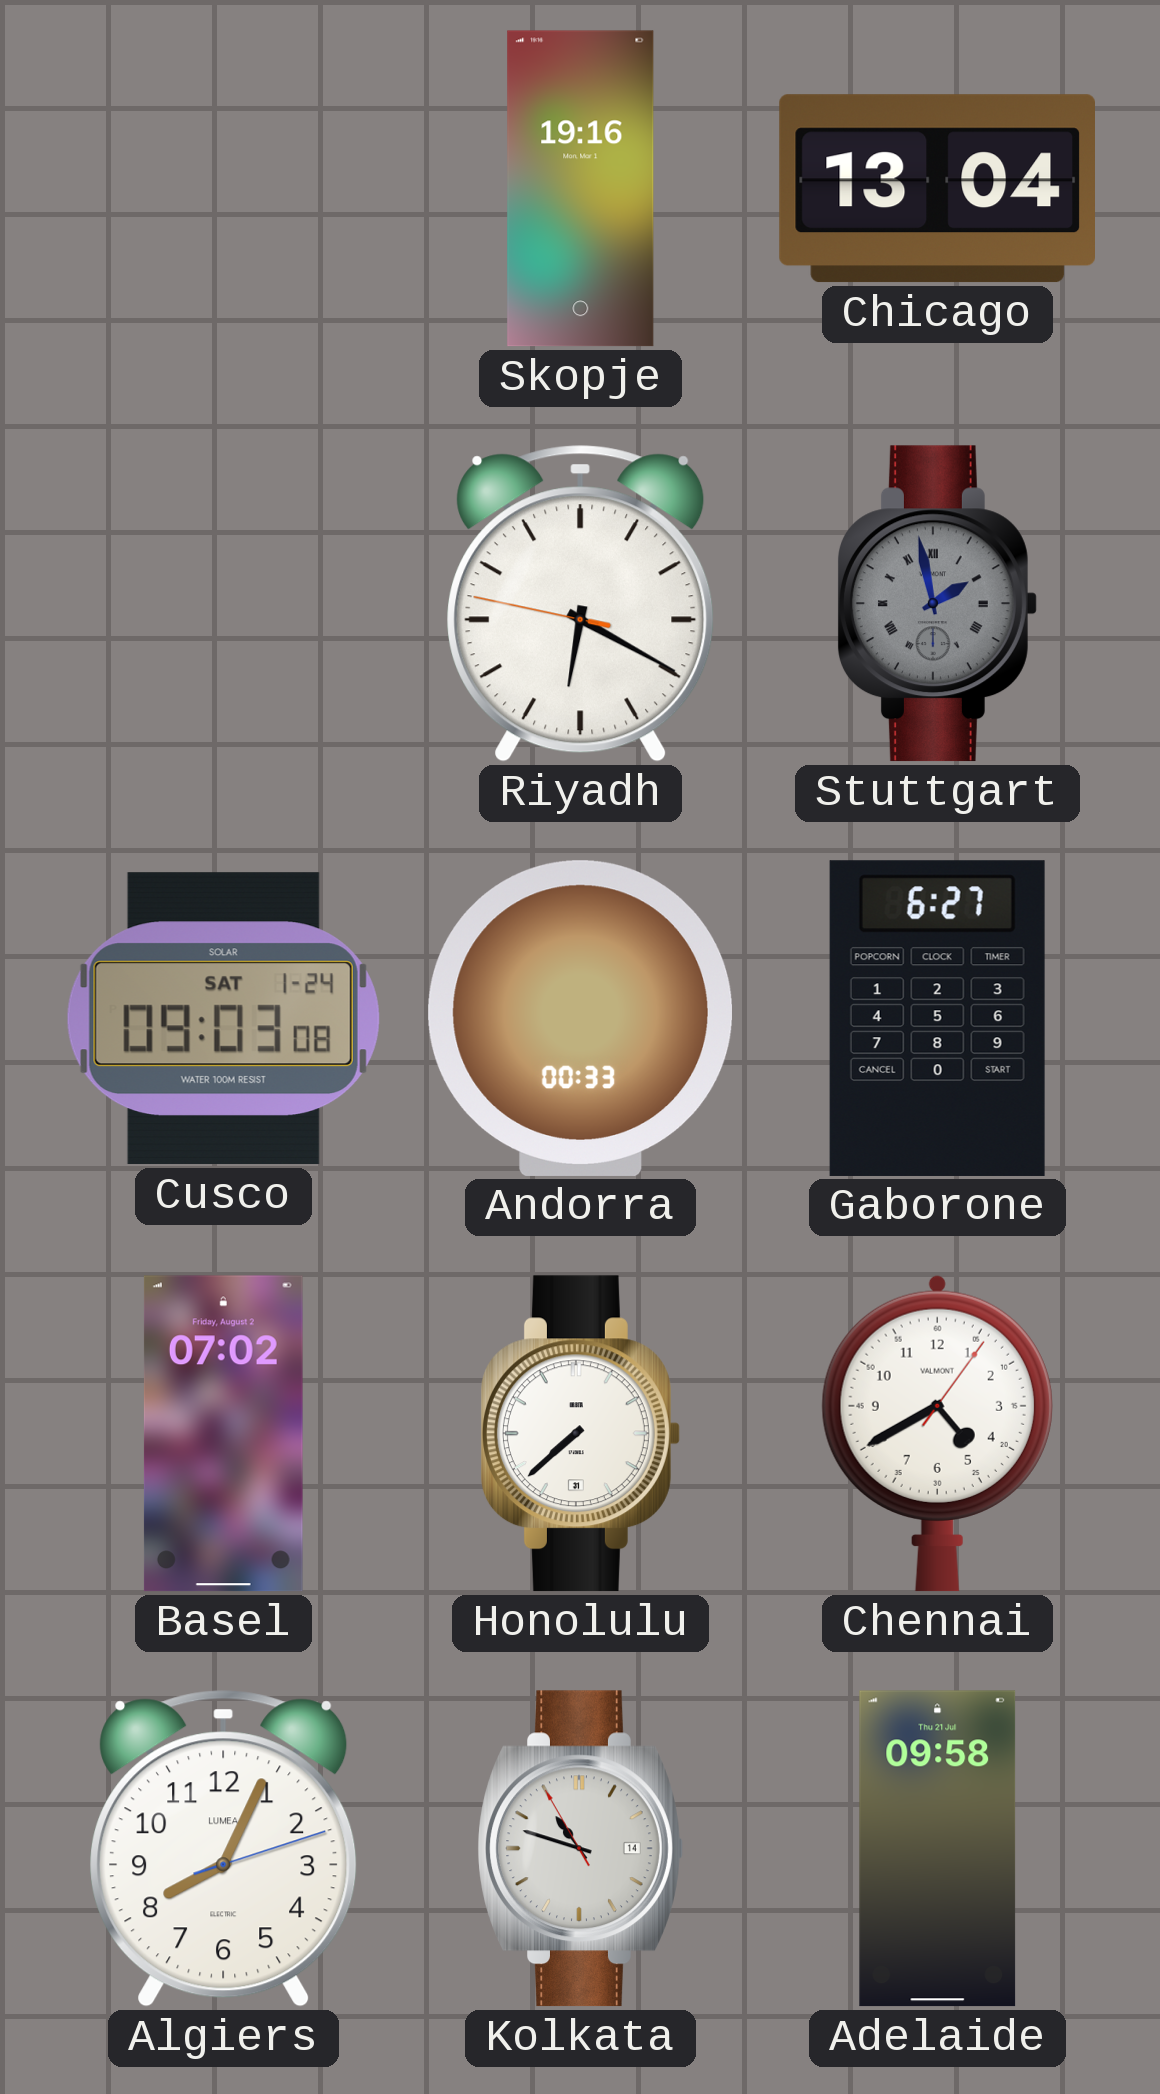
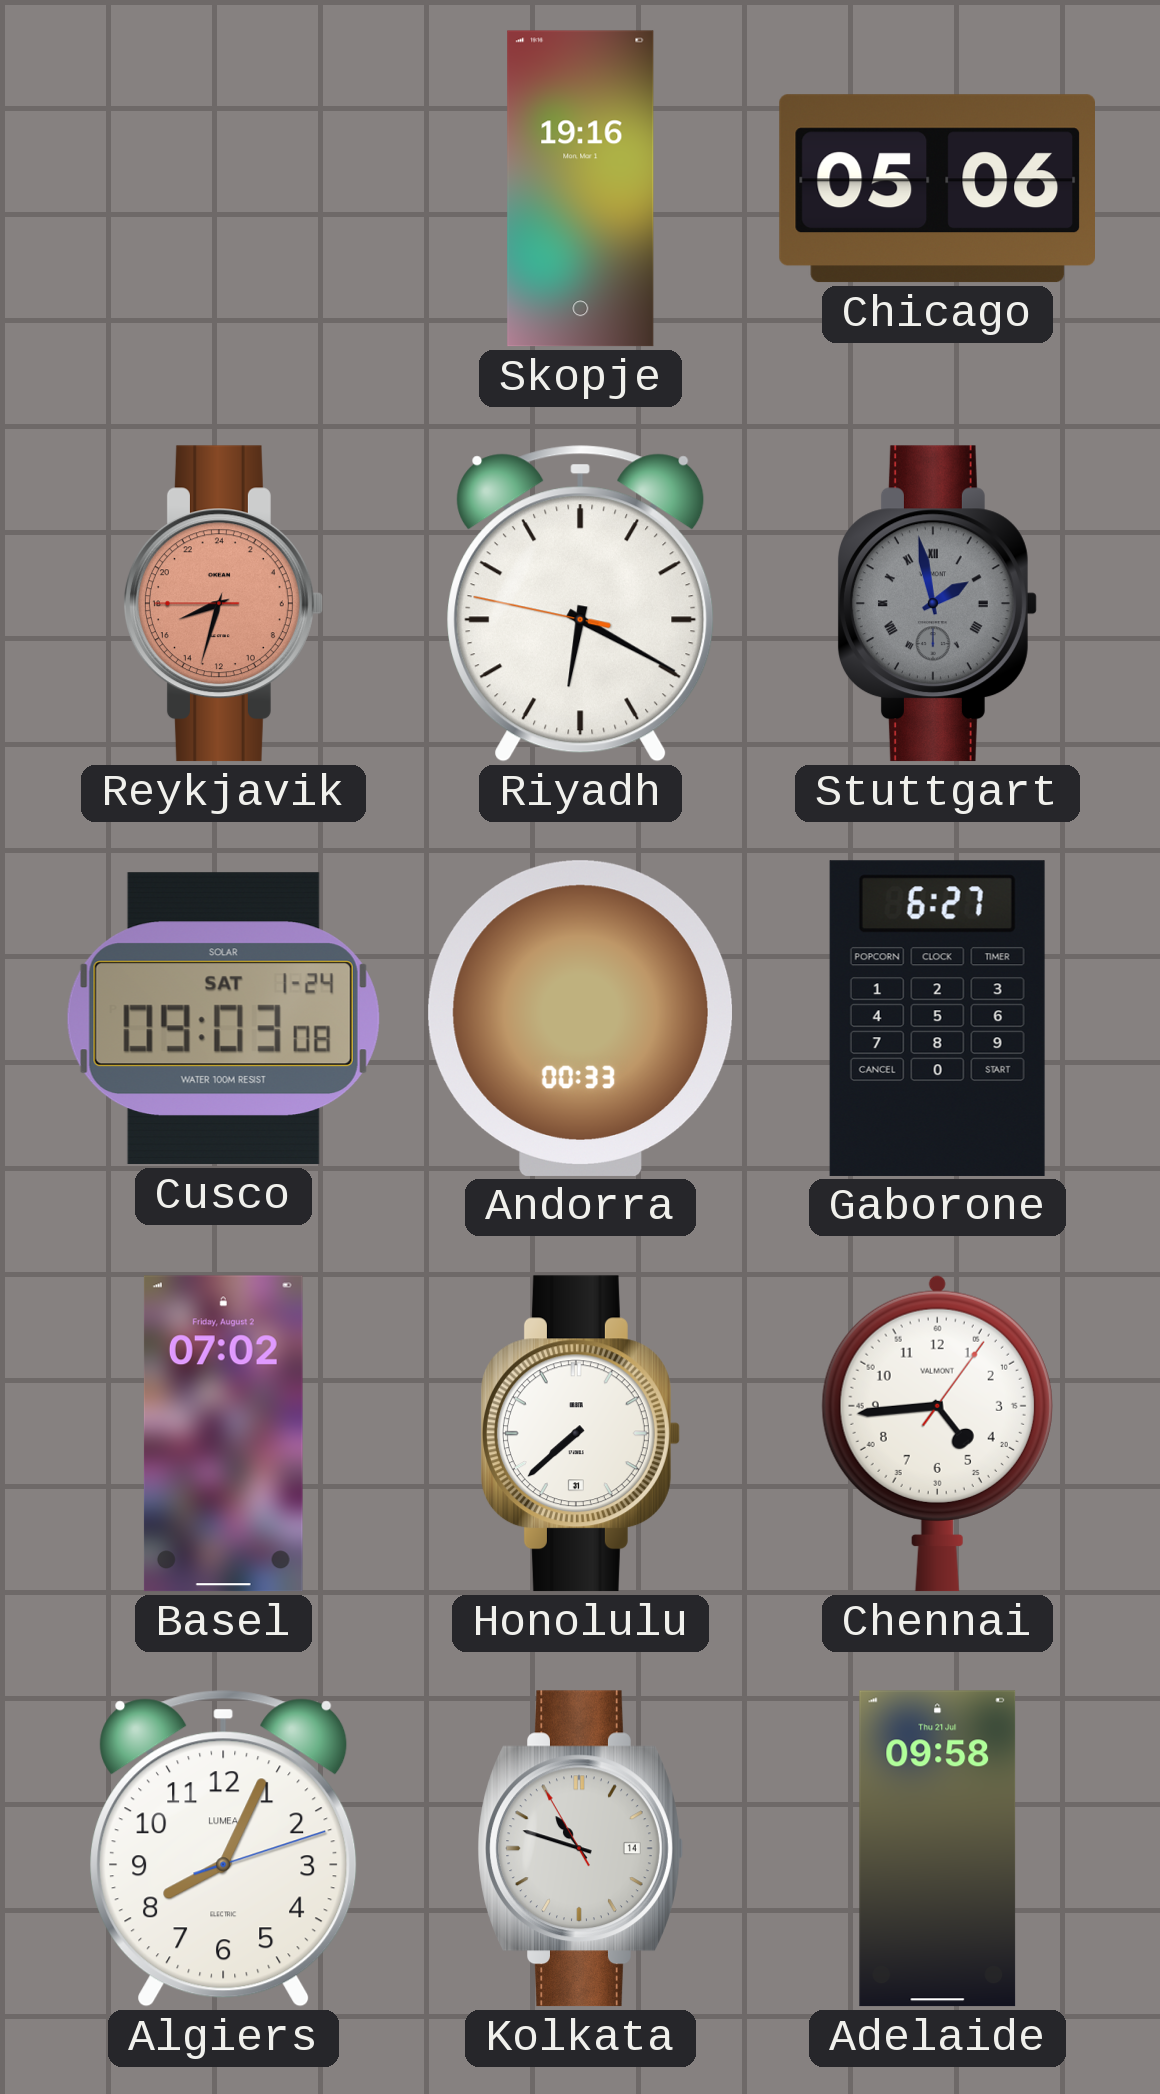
Chicago: 13:04 -> 05:06 (937, 189)
Reykjavik: none -> 16:32 (223, 604)
Chennai: 4:40 -> 4:44 (937, 1433)
